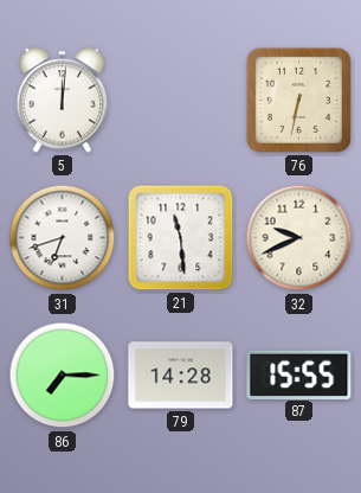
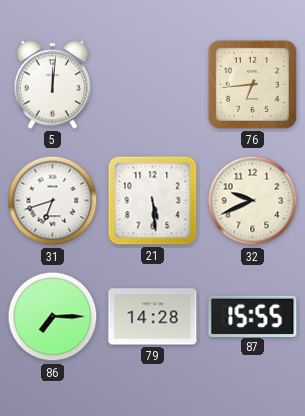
76: 6:32 -> 6:44 (252, 84)
21: 11:29 -> 5:29 (153, 201)
